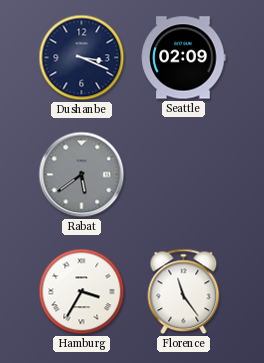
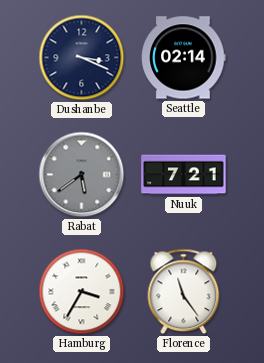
Seattle: 02:09 -> 02:14 (184, 58)
Nuuk: none -> 7:21 (184, 175)
